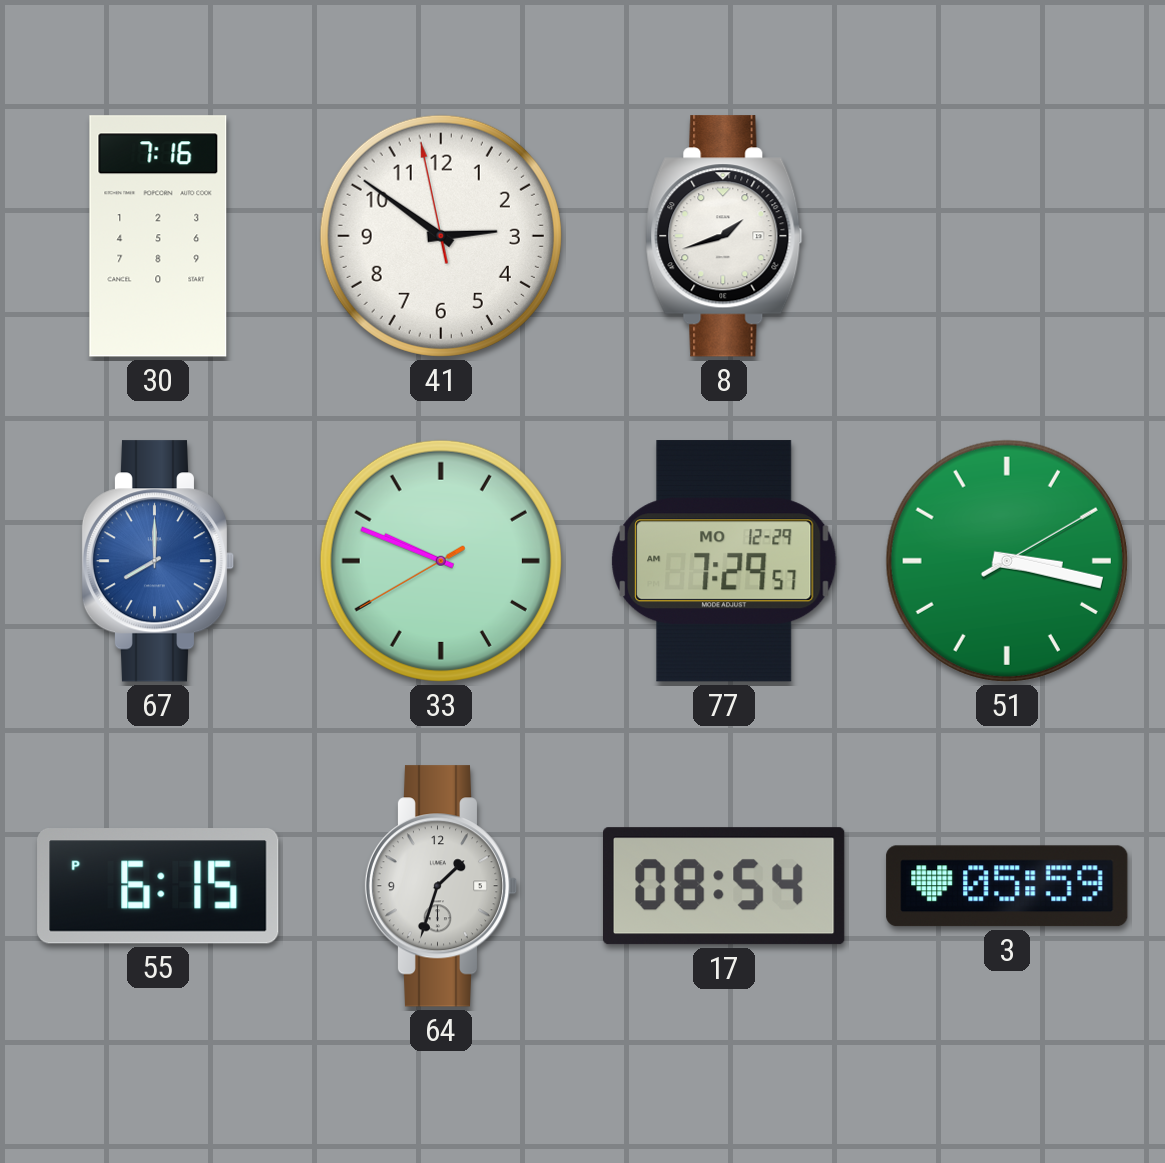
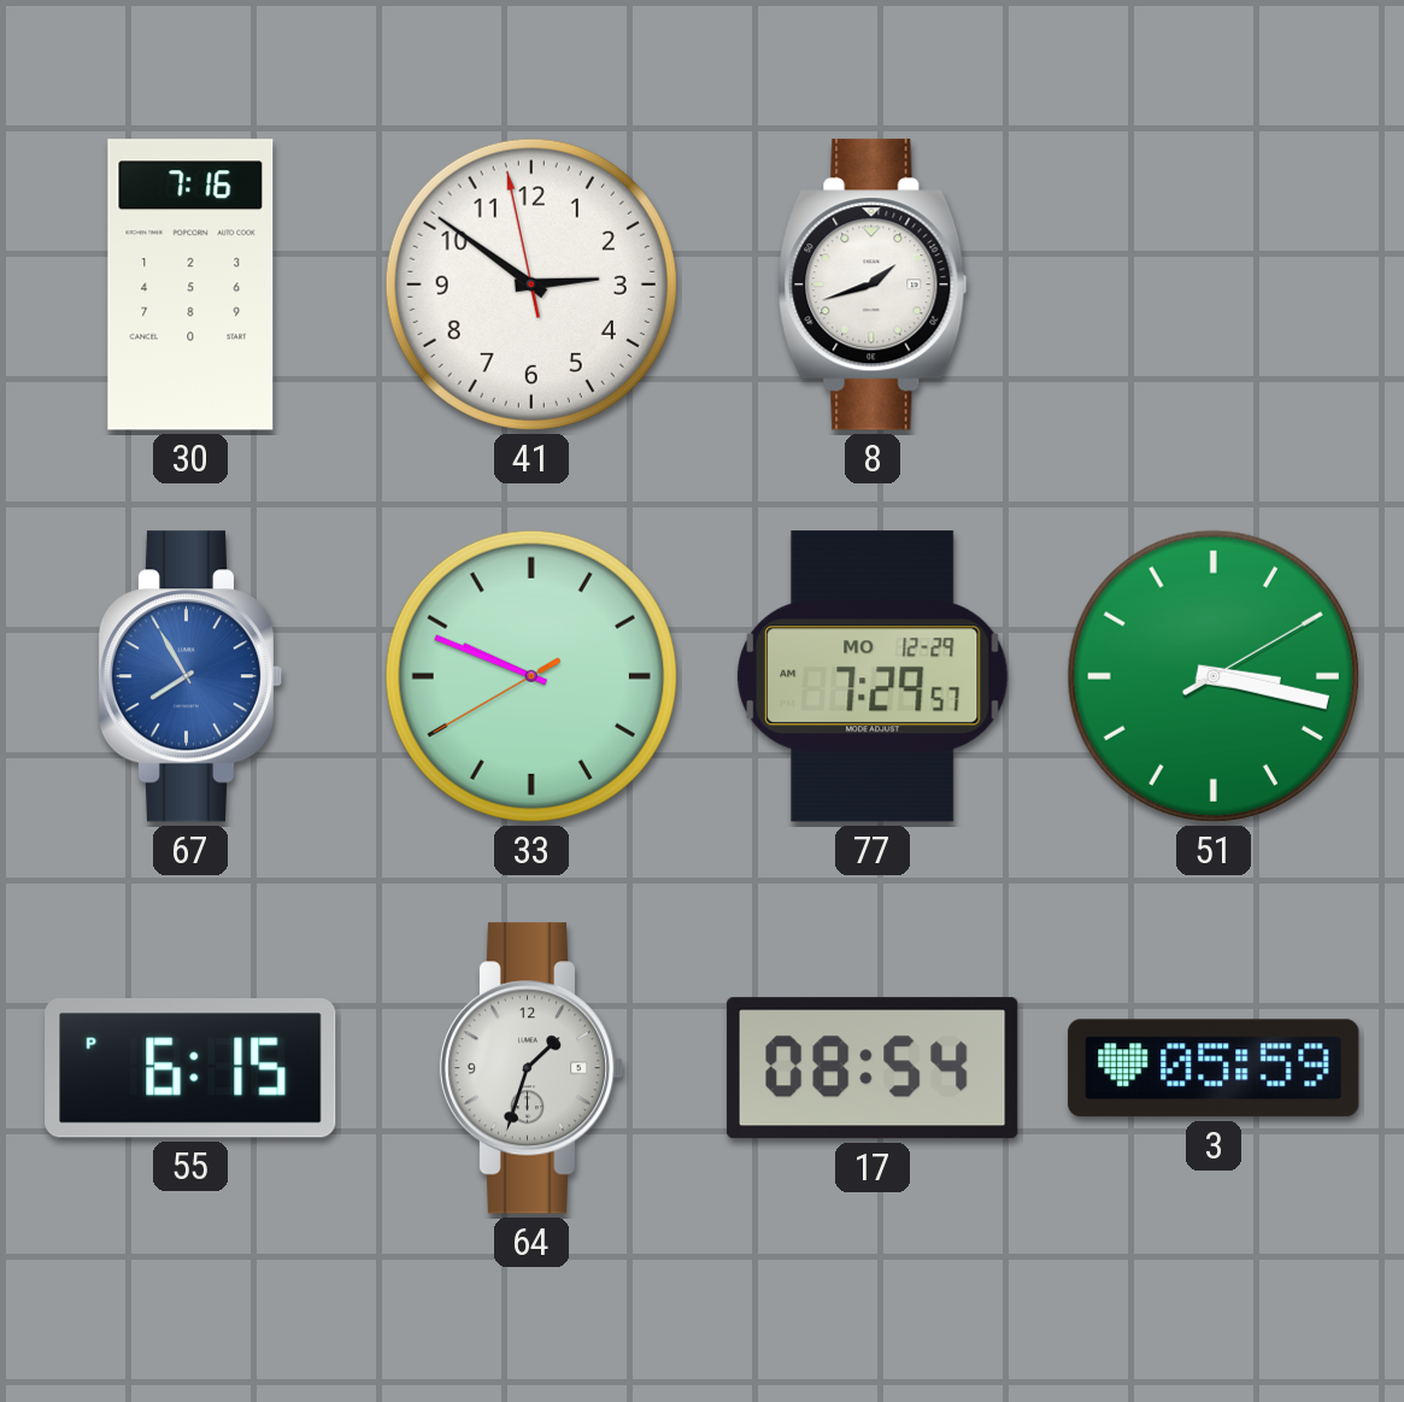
67: 8:00 -> 7:55 (190, 676)
